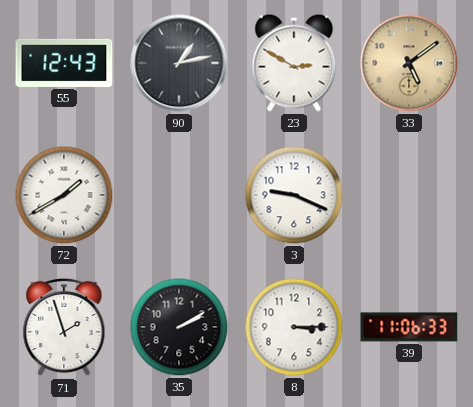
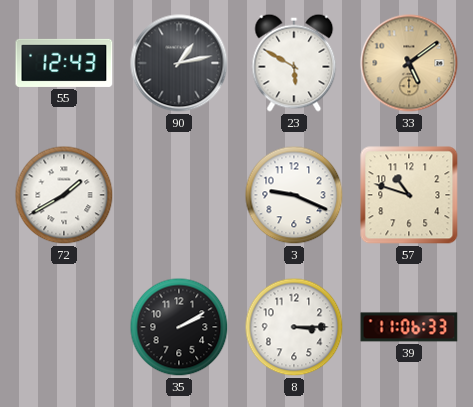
23: 2:50 -> 5:50 (294, 63)
57: none -> 10:48 (409, 195)
71: 1:57 -> none (64, 327)
